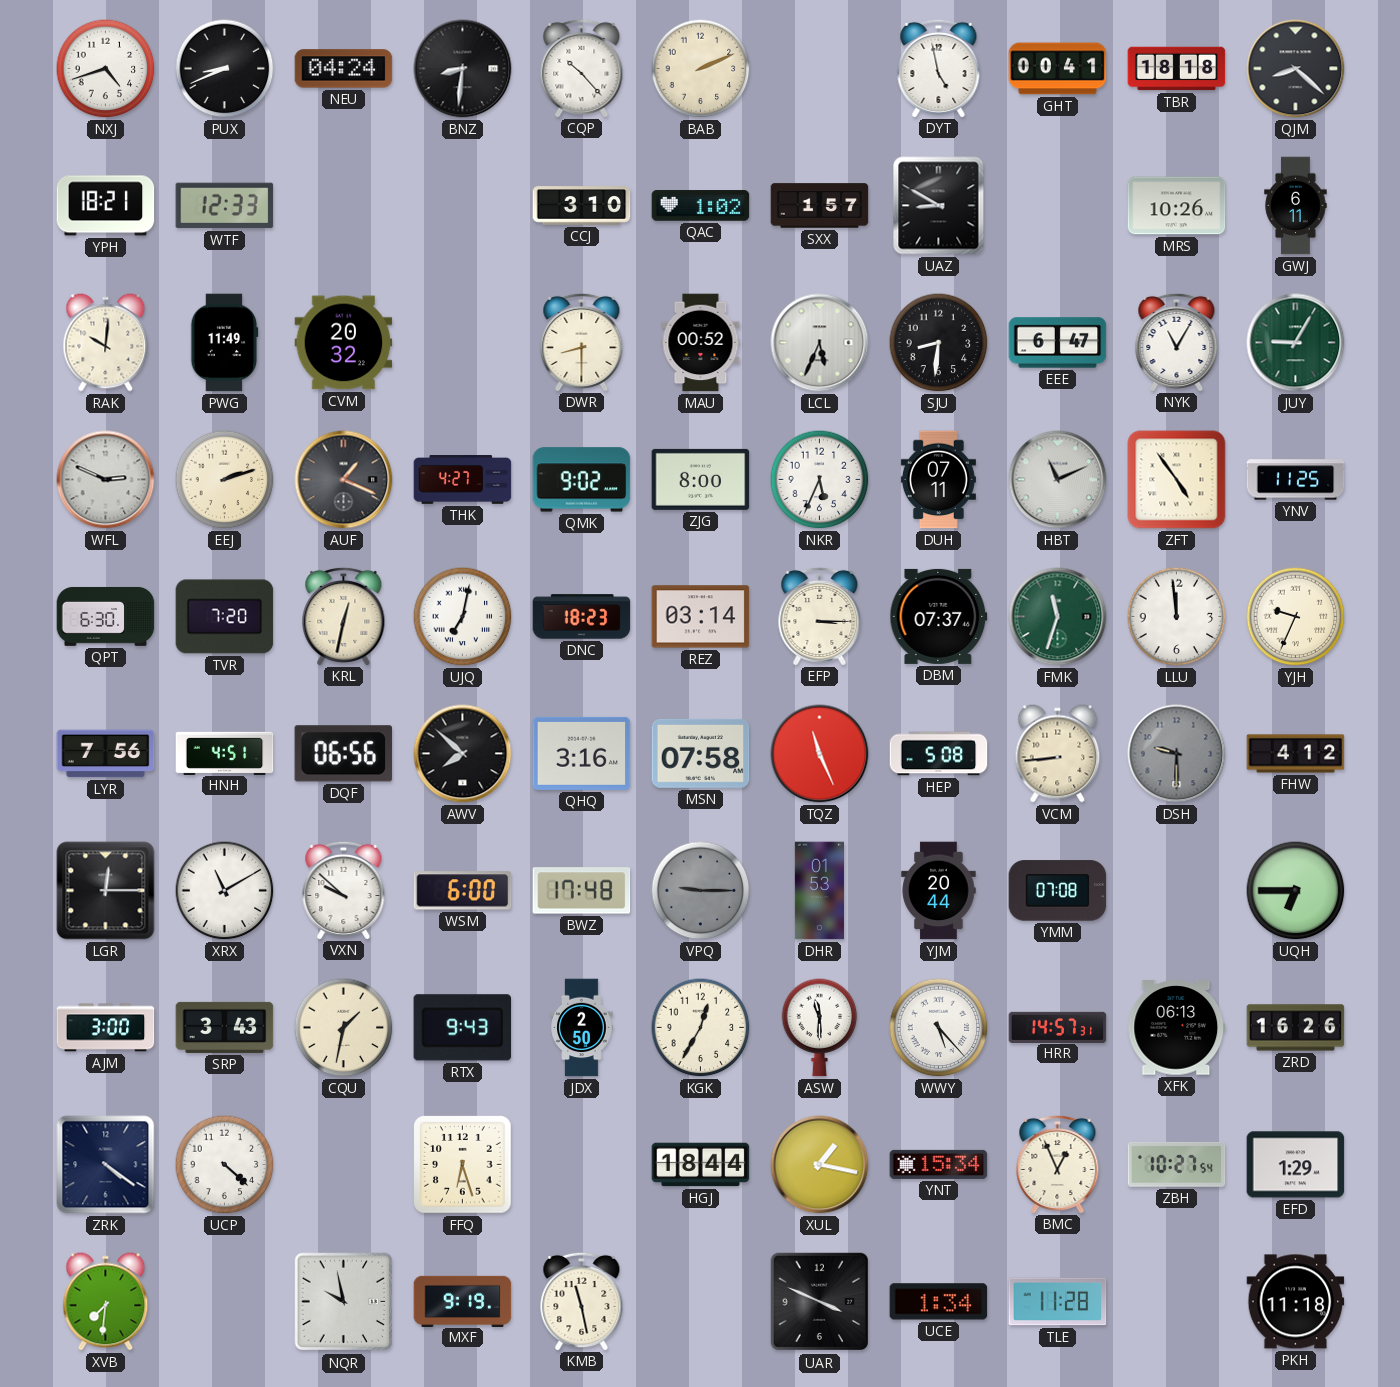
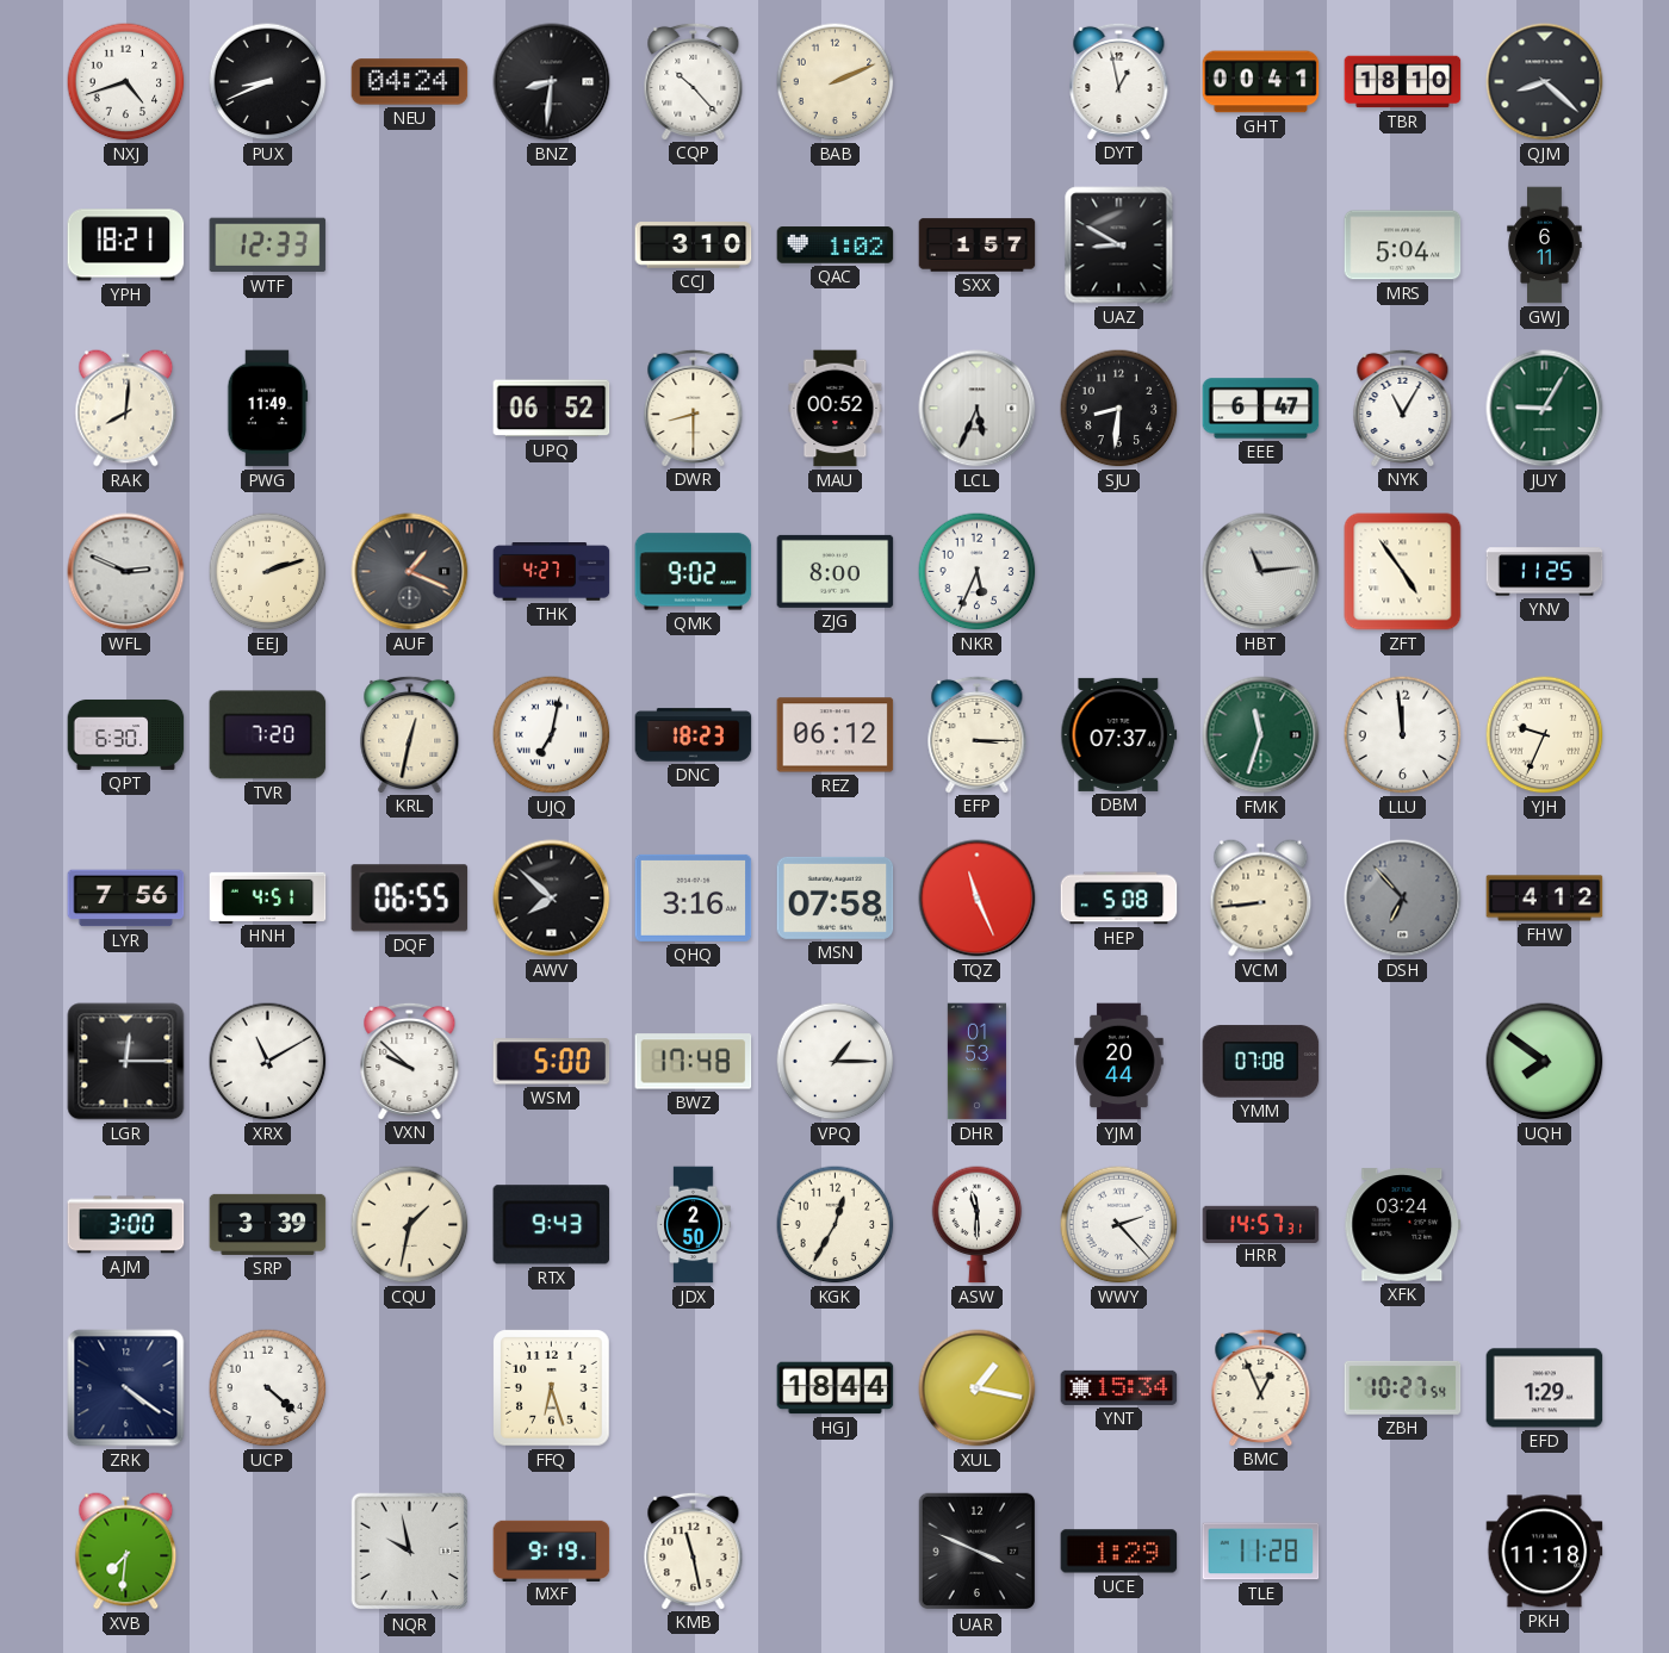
DYT: 4:58 -> 12:58 (1119, 81)
TBR: 18:18 -> 18:10 (1403, 82)
MRS: 10:26 -> 5:04 (1403, 246)
RAK: 10:01 -> 8:01 (126, 409)
CVM: 20:32 -> none (344, 343)
UPQ: none -> 06:52 (552, 409)
DUH: 07:11 -> none (938, 480)
HBT: 11:11 -> 11:14 (1261, 572)
REZ: 03:14 -> 06:12 (836, 735)
DQF: 06:56 -> 06:55 (410, 899)
DSH: 9:30 -> 6:53 (1403, 899)
WSM: 6:00 -> 5:00 (552, 1062)
VPQ: 9:15 -> 1:15 (836, 1062)
VPQ dial: grey -> white (836, 1062)
UQH: 6:45 -> 7:51 (1545, 1062)
SRP: 3:43 -> 3:39 (268, 1224)
WWY: 5:23 -> 2:23 (1119, 1225)
XFK: 06:13 -> 03:24 (1403, 1225)
ZRD: 16:26 -> none (1296, 1028)
UCE: 1:34 -> 1:29 (1119, 1552)
